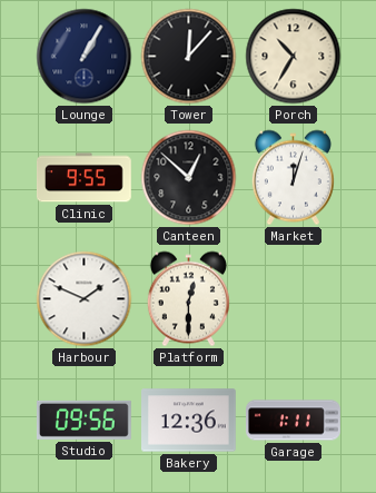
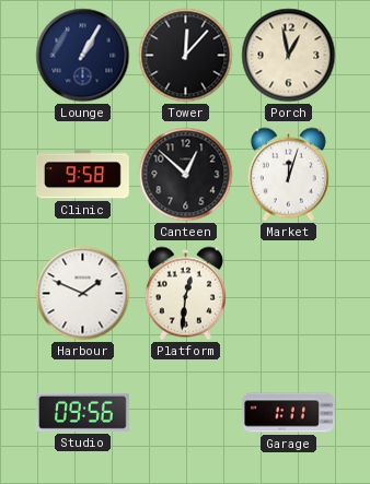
Porch: 10:35 -> 12:58 (289, 56)
Clinic: 9:55 -> 9:58 (83, 175)
Platform: 12:30 -> 12:31 (185, 294)
Bakery: 12:36 -> none (189, 421)
